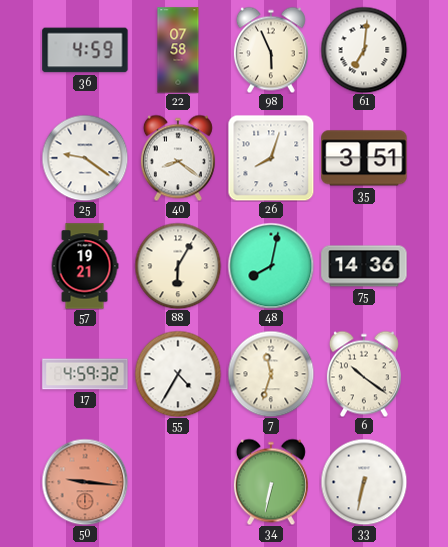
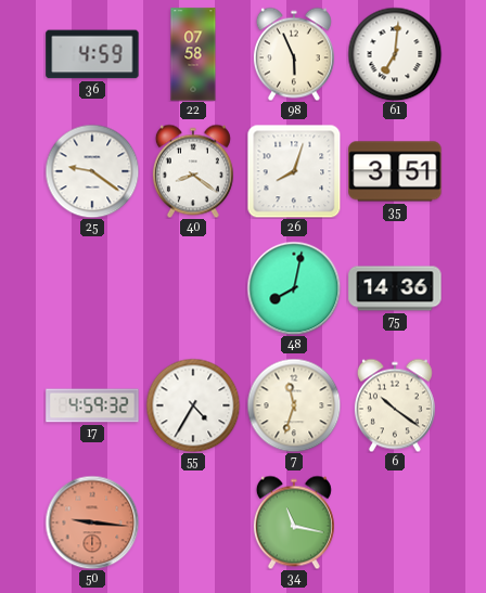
57: 19:21 -> none (85, 266)
88: 6:05 -> none (178, 266)
34: 6:32 -> 11:17 (294, 523)
33: 6:32 -> none (364, 482)
